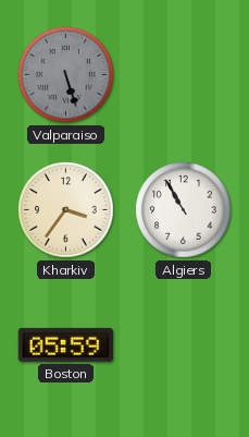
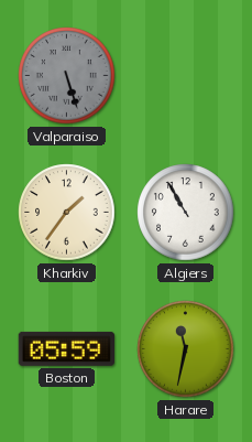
Kharkiv: 3:36 -> 1:36 (67, 213)
Harare: none -> 11:32 (186, 349)
